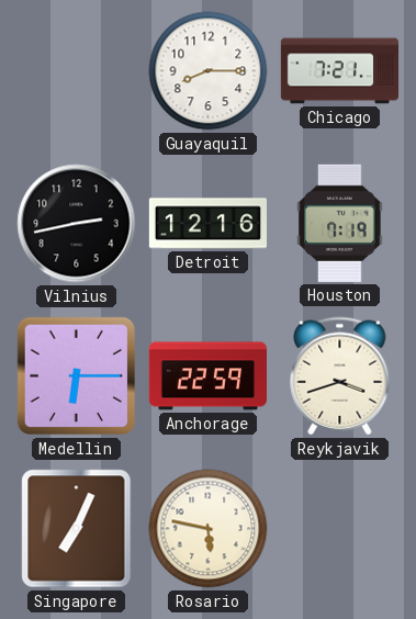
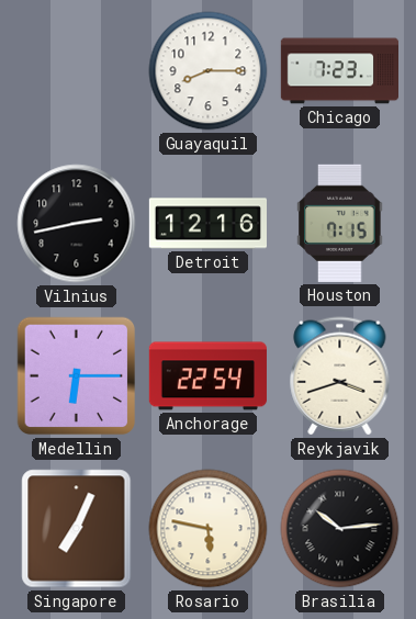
Chicago: 7:21 -> 7:23 (339, 71)
Houston: 7:19 -> 7:15 (340, 223)
Anchorage: 22:59 -> 22:54 (207, 376)
Brasilia: none -> 10:14 (340, 529)
